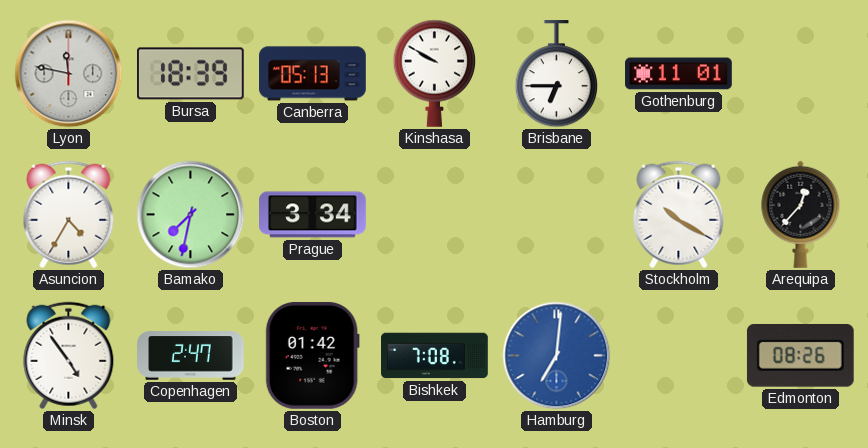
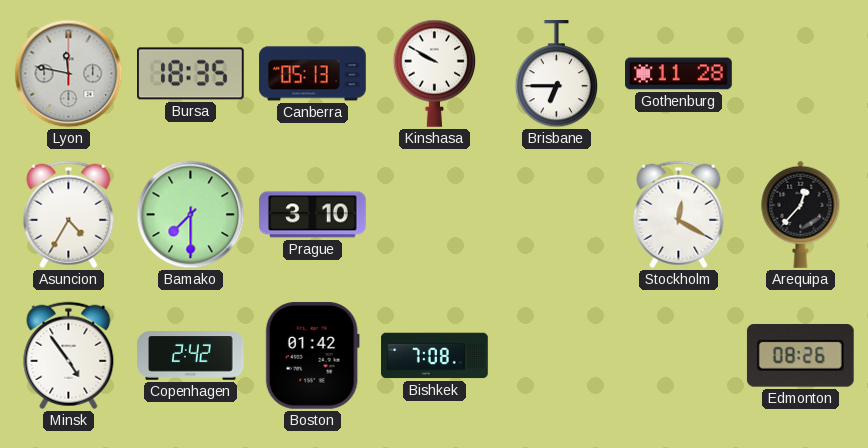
Bursa: 18:39 -> 18:35 (191, 74)
Gothenburg: 11:01 -> 11:28 (679, 74)
Bamako: 7:32 -> 7:30 (191, 215)
Prague: 3:34 -> 3:10 (313, 215)
Stockholm: 10:20 -> 12:20 (679, 215)
Copenhagen: 2:47 -> 2:42 (191, 356)
Hamburg: 7:01 -> none (557, 356)
